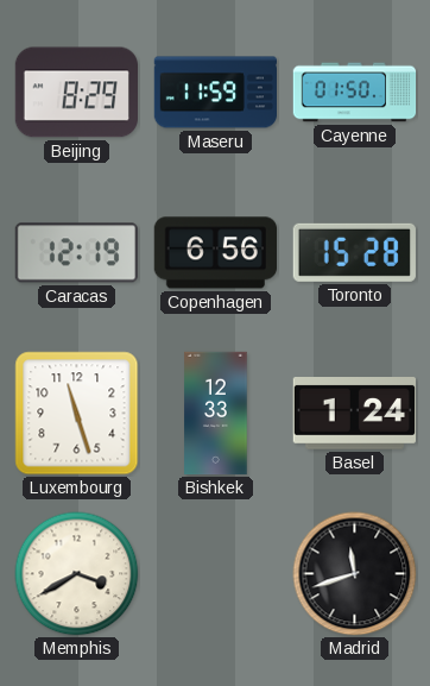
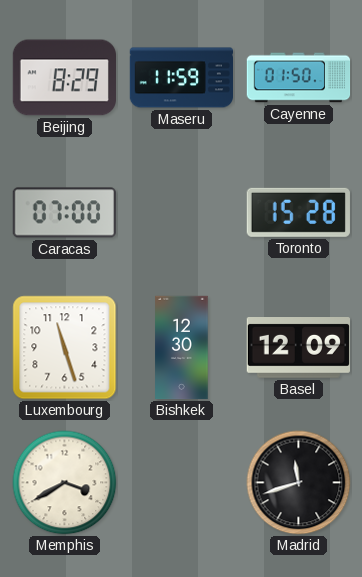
Caracas: 12:19 -> 07:00 (64, 213)
Copenhagen: 6:56 -> none (215, 253)
Bishkek: 12:33 -> 12:30 (182, 348)
Basel: 1:24 -> 12:09 (298, 348)
